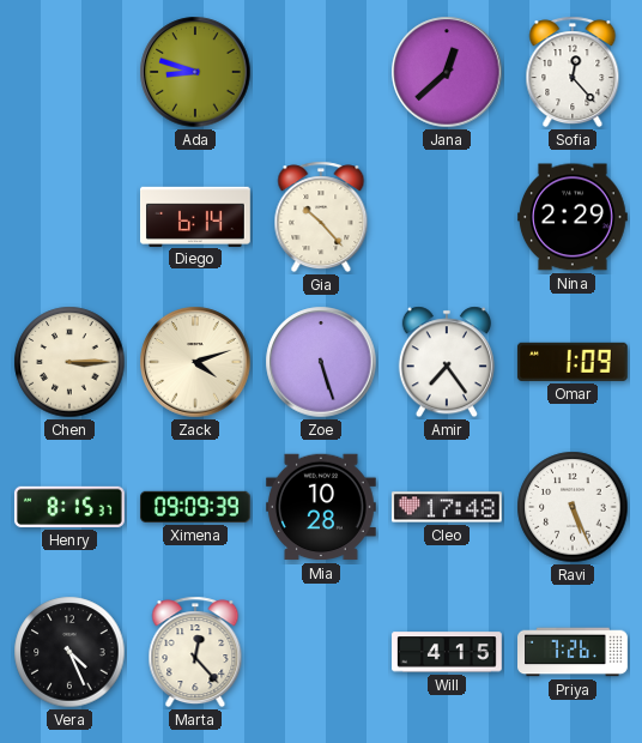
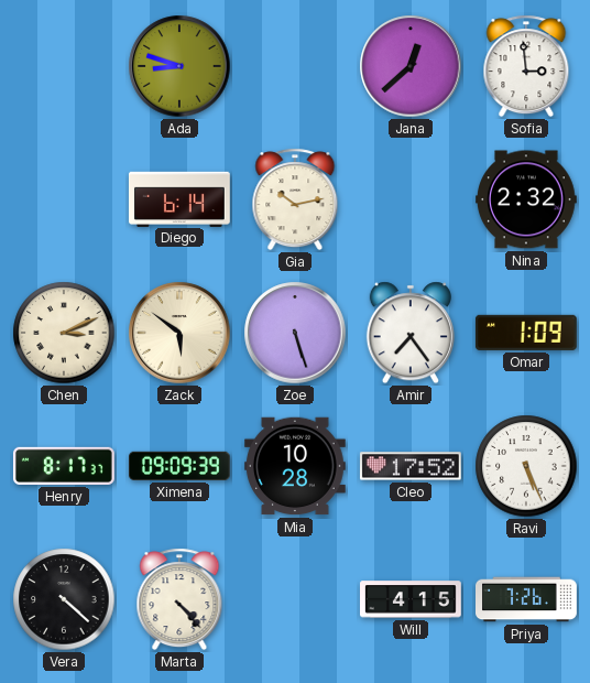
Sofia: 12:23 -> 2:59 (526, 66)
Gia: 10:23 -> 10:13 (295, 199)
Nina: 2:29 -> 2:32 (527, 199)
Chen: 3:15 -> 3:11 (64, 333)
Zack: 4:12 -> 5:51 (179, 333)
Henry: 8:15 -> 8:17 (64, 466)
Cleo: 17:48 -> 17:52 (411, 466)
Vera: 4:26 -> 4:22 (64, 599)
Marta: 12:23 -> 4:23 (179, 599)
